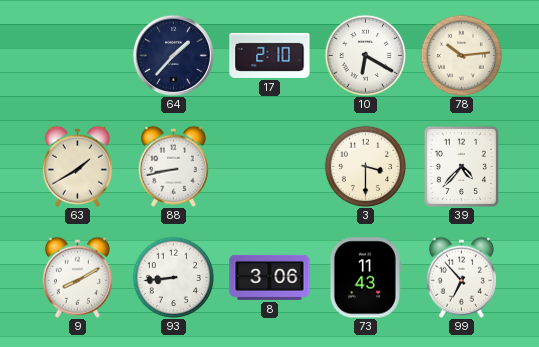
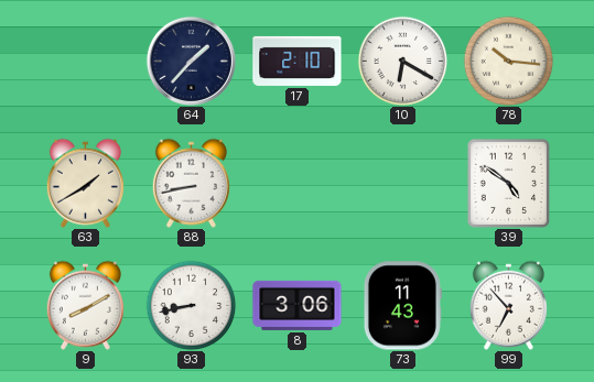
78: 10:14 -> 10:16 (508, 61)
3: 3:30 -> none (365, 166)
39: 4:37 -> 4:51 (508, 183)
93: 8:44 -> 8:43 (191, 305)
